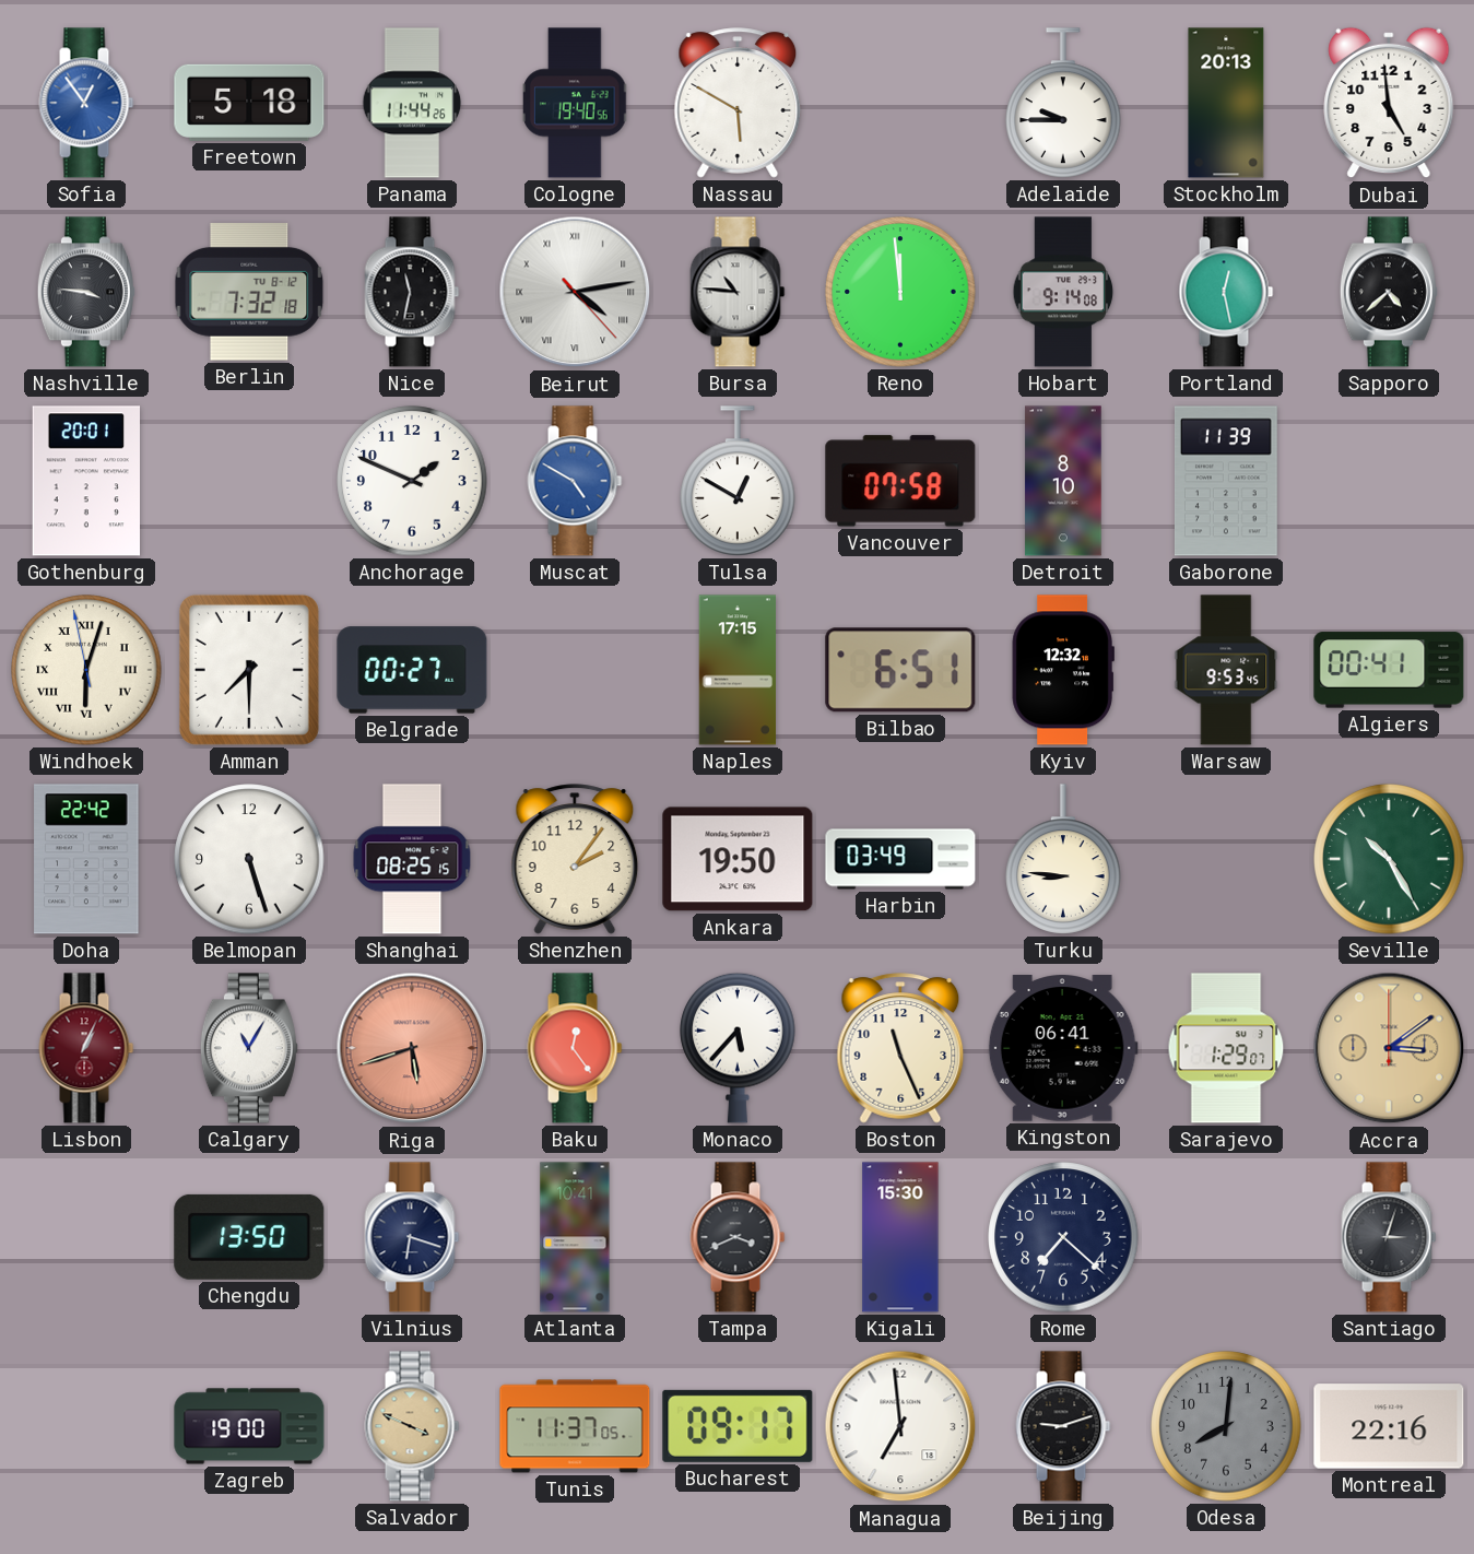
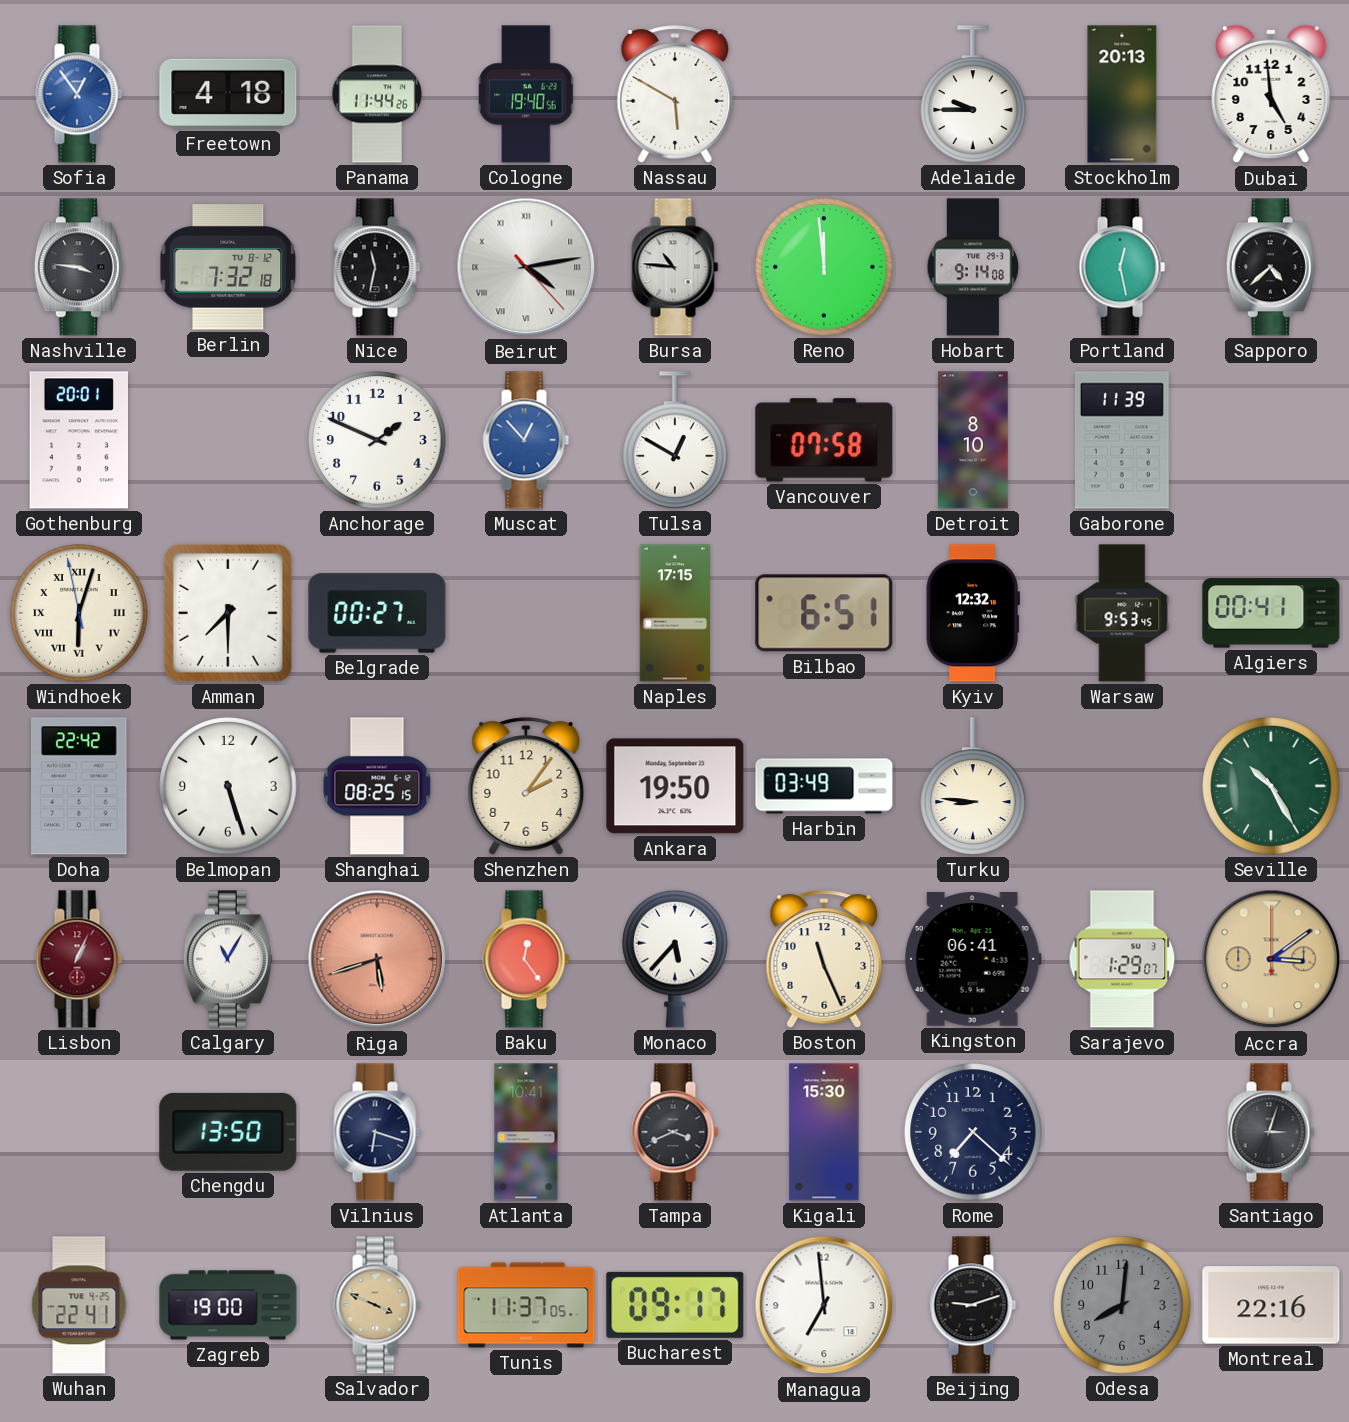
Freetown: 5:18 -> 4:18 (228, 94)
Muscat: 4:50 -> 12:53 (526, 440)
Wuhan: none -> 22:41 (79, 1305)
